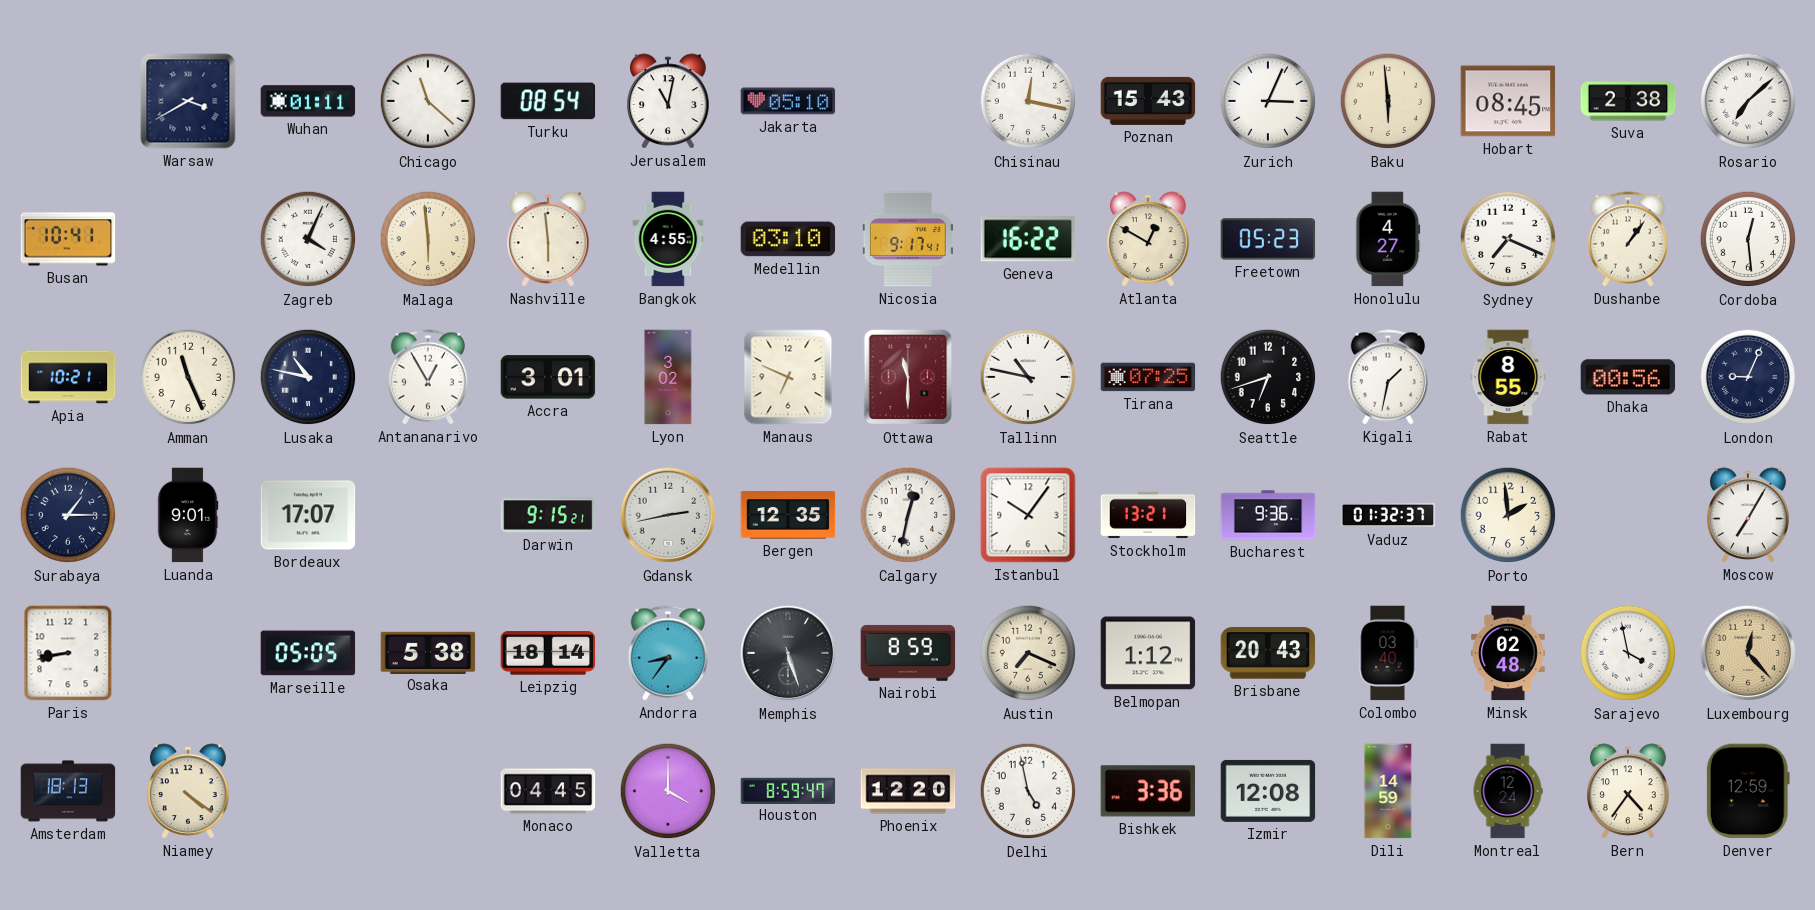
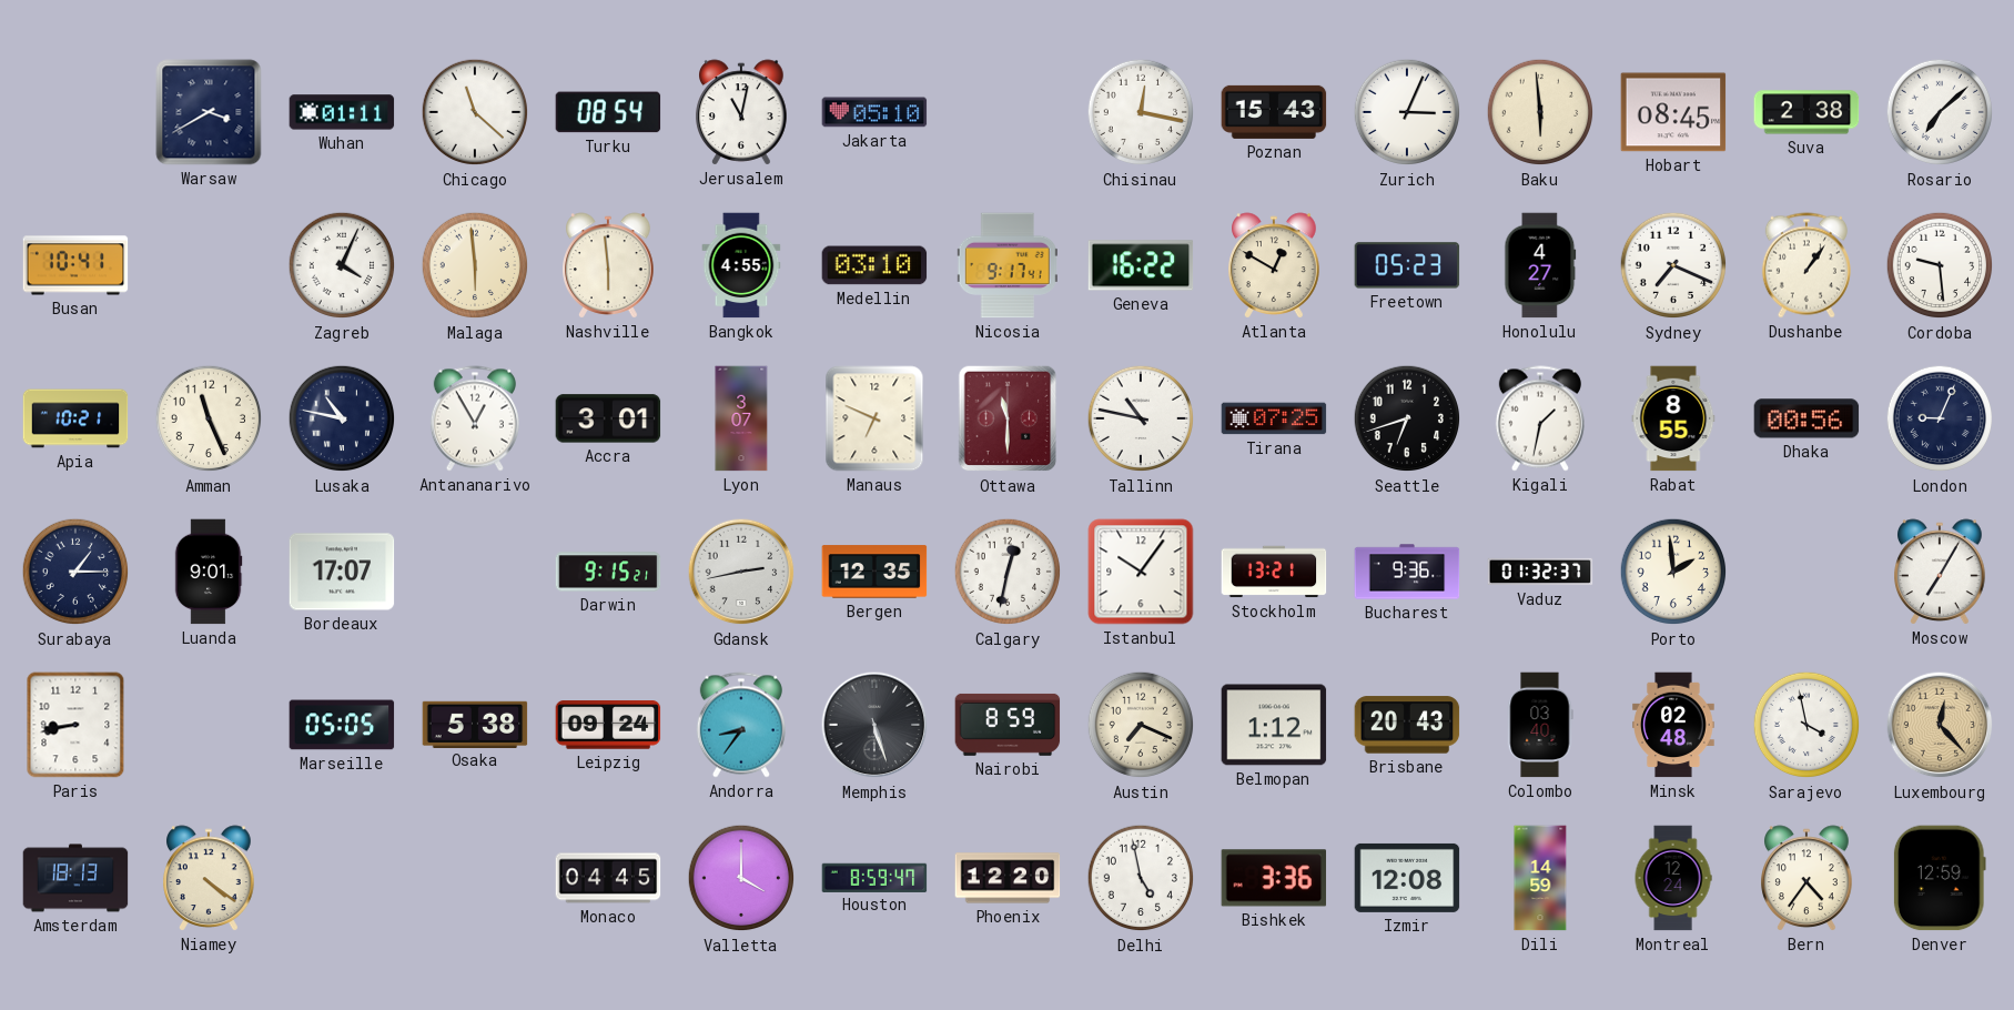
Cordoba: 12:29 -> 9:29 (1940, 265)
Lyon: 3:02 -> 3:07 (741, 418)
Leipzig: 18:14 -> 09:24 (608, 725)
